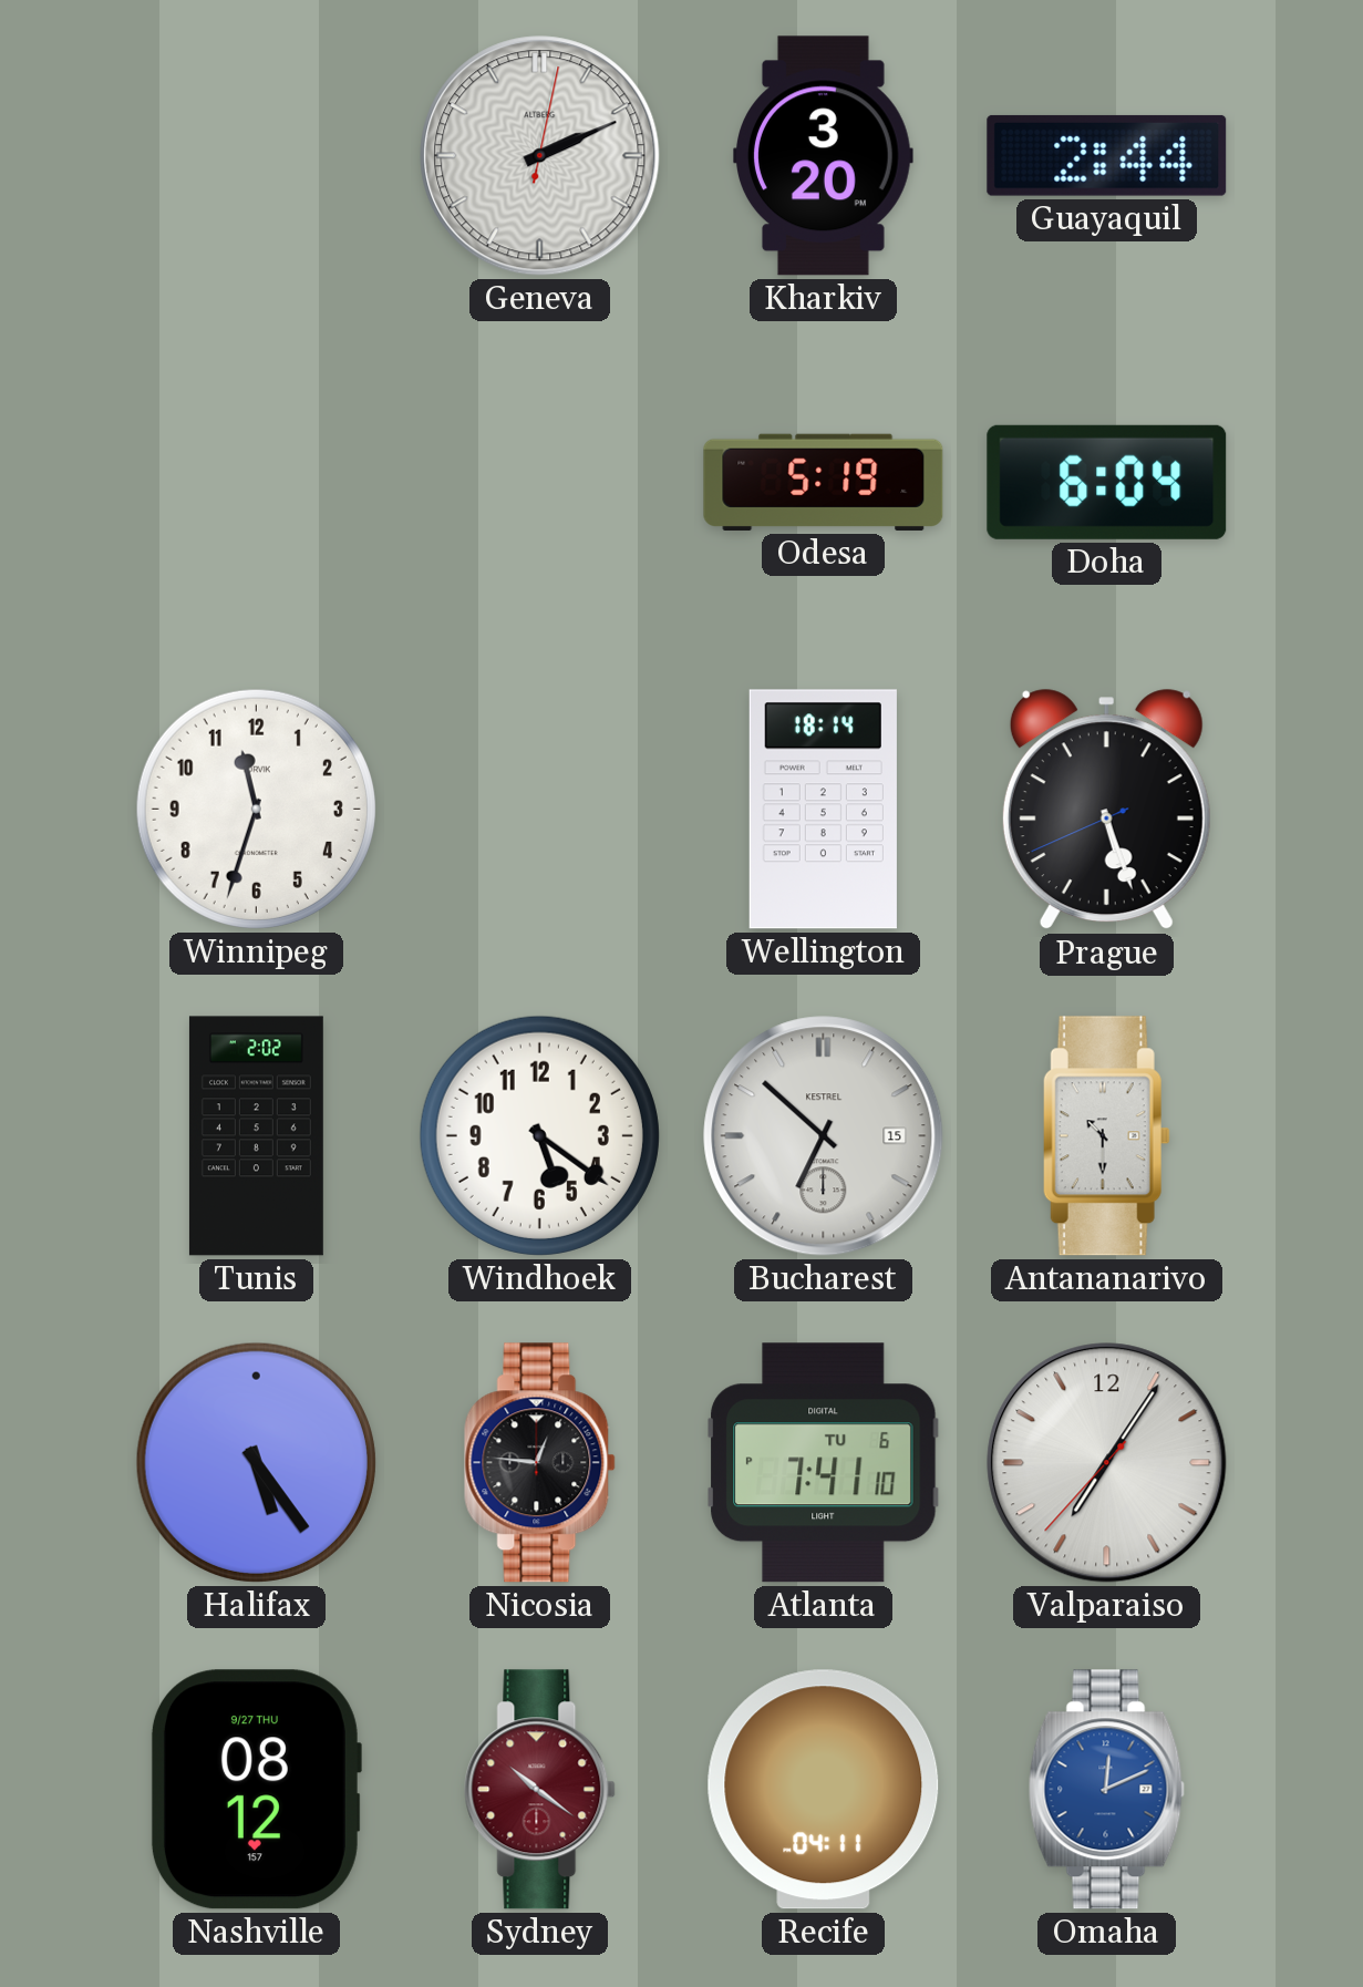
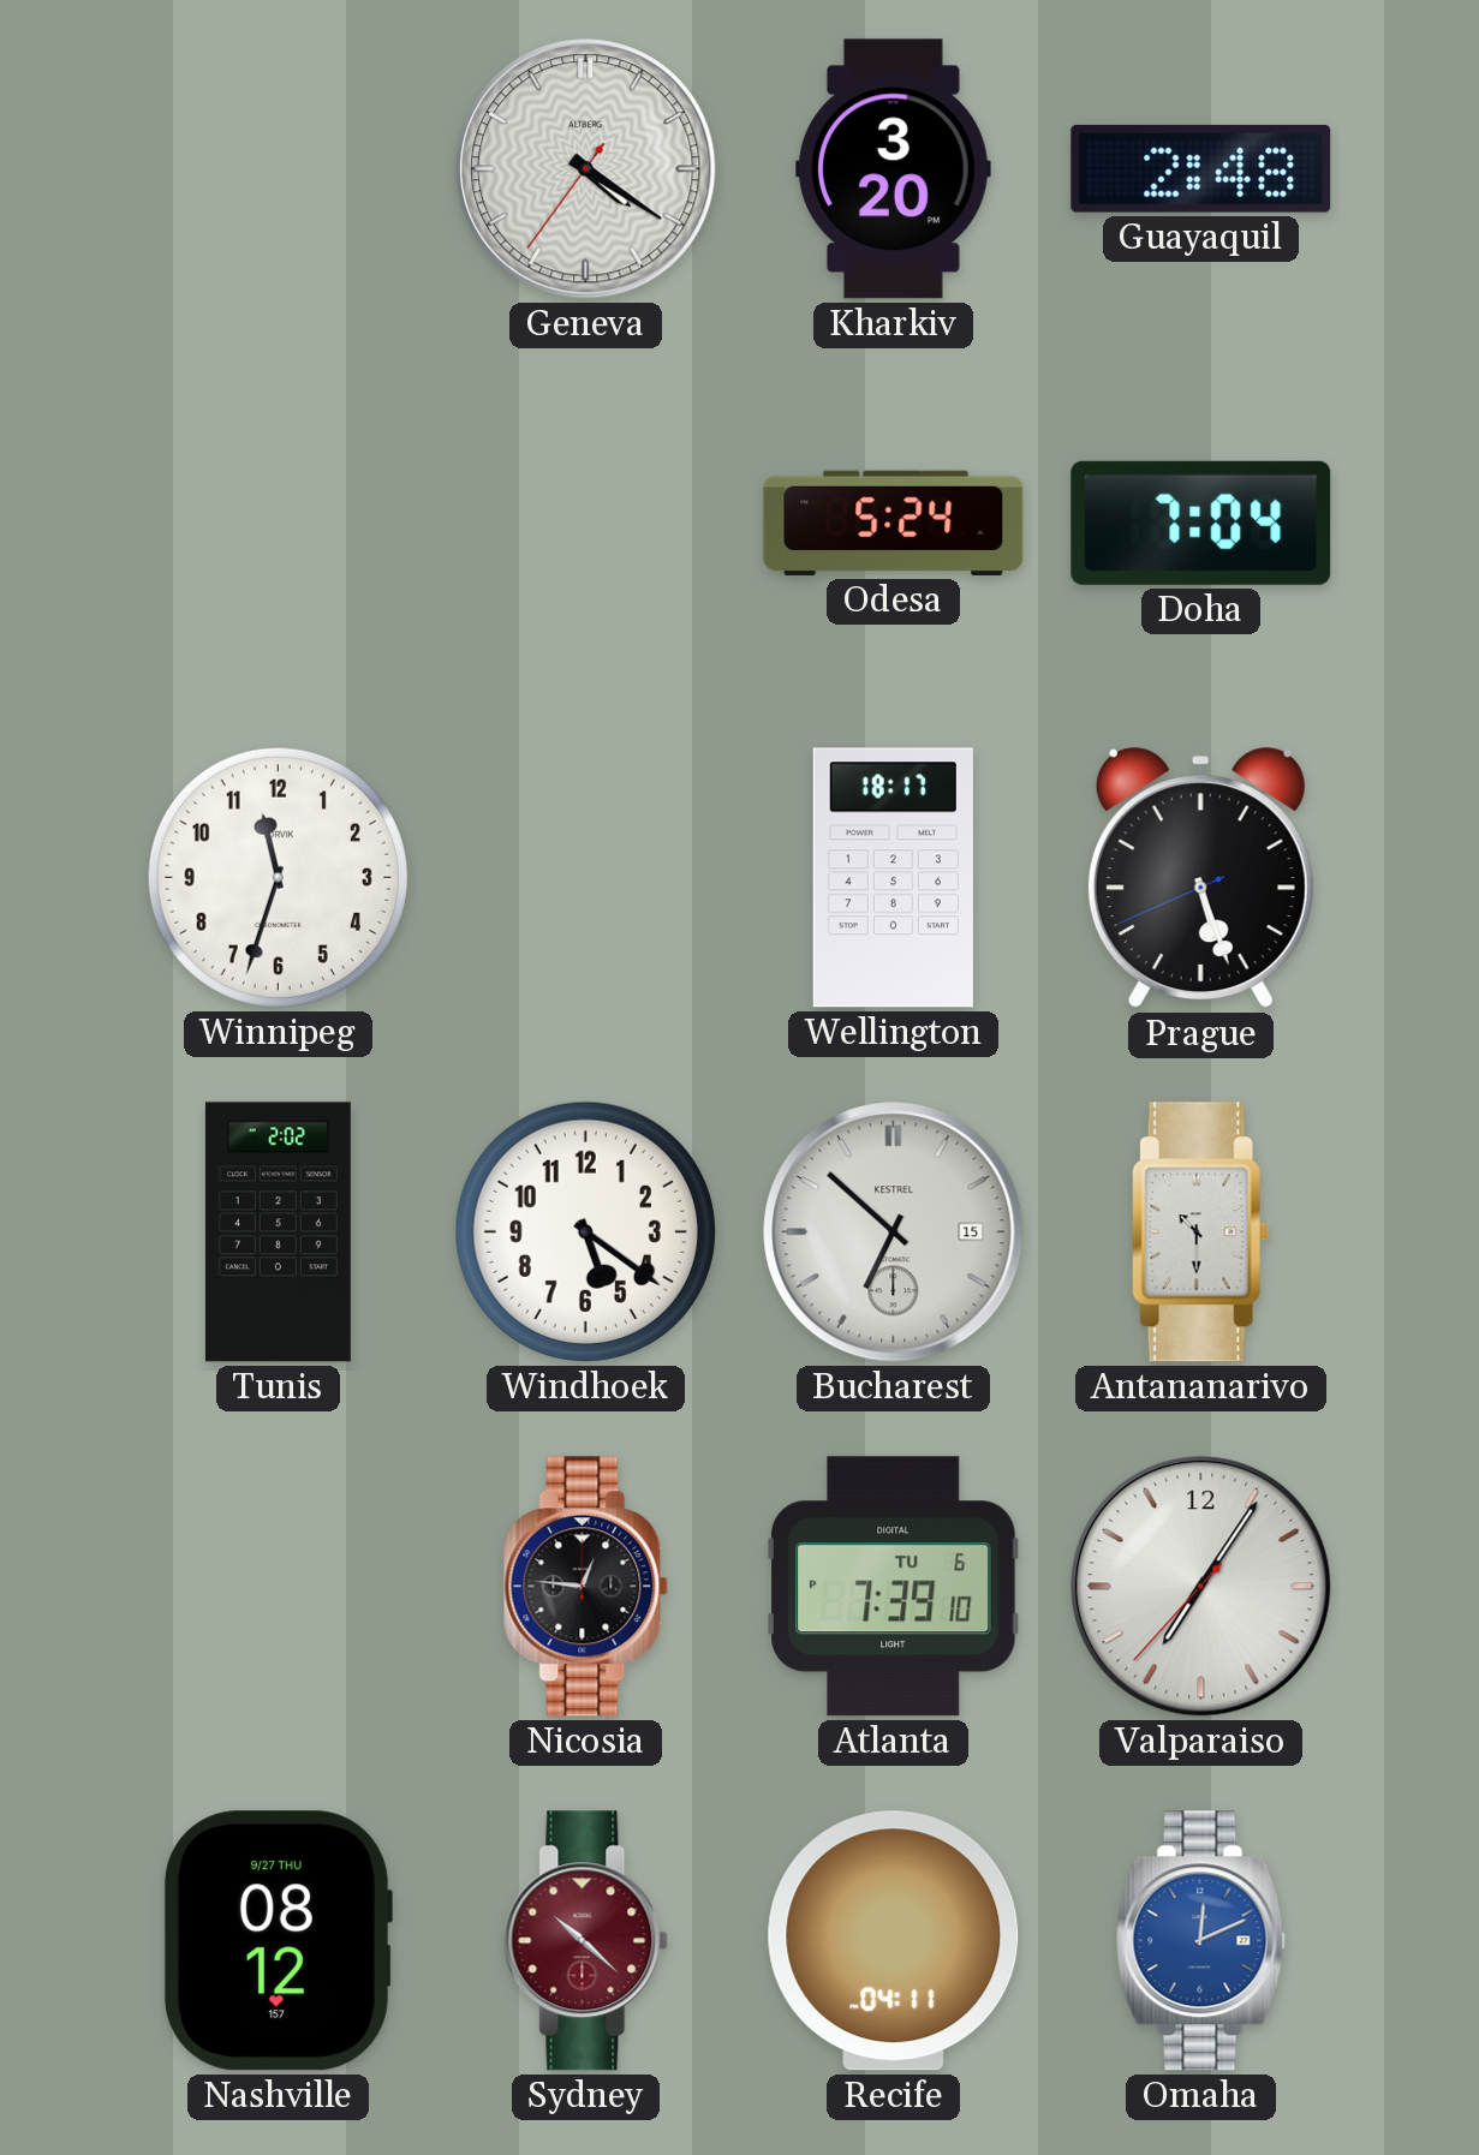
Geneva: 2:11 -> 4:20 (586, 169)
Guayaquil: 2:44 -> 2:48 (1201, 168)
Odesa: 5:19 -> 5:24 (894, 523)
Doha: 6:04 -> 7:04 (1201, 523)
Wellington: 18:14 -> 18:17 (893, 878)
Halifax: 5:24 -> none (256, 1462)
Atlanta: 7:41 -> 7:39 (894, 1587)
Sydney: 10:21 -> 10:22 (586, 1941)
